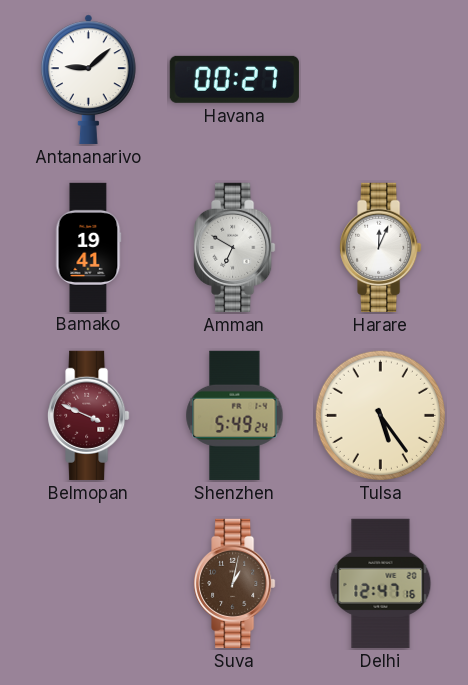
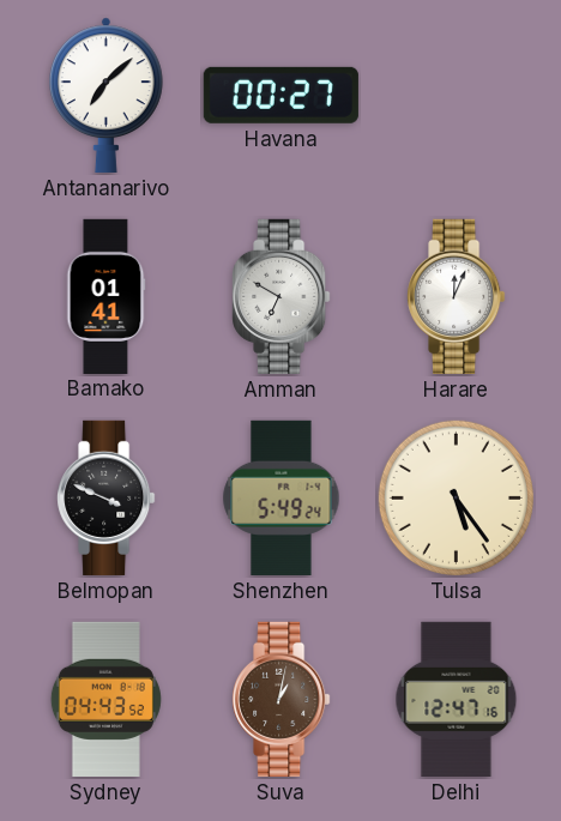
Antananarivo: 9:08 -> 7:08 (105, 95)
Bamako: 19:41 -> 01:41 (105, 296)
Belmopan dial: burgundy -> black (107, 497)
Sydney: none -> 04:43 (105, 699)
